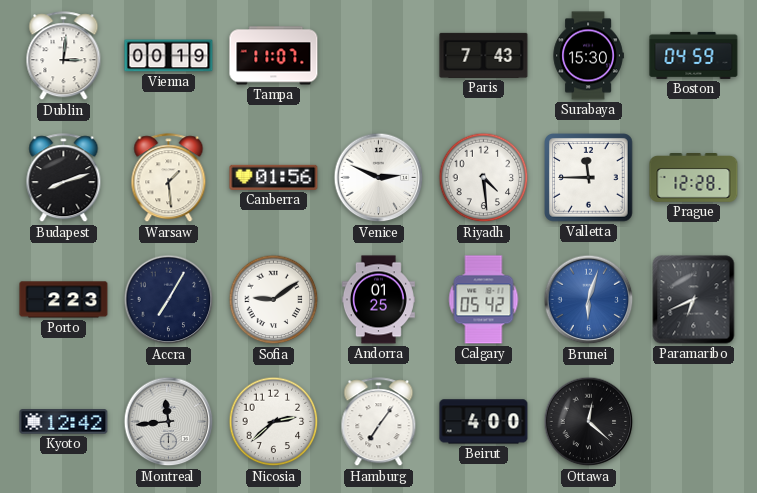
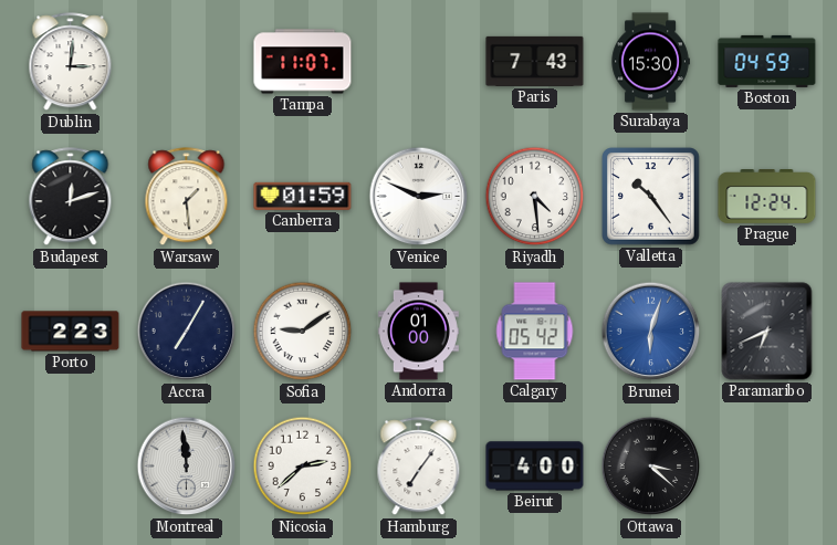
Vienna: 00:19 -> none (169, 56)
Budapest: 8:12 -> 12:12 (71, 197)
Canberra: 01:56 -> 01:59 (303, 196)
Valletta: 11:45 -> 10:24 (651, 197)
Prague: 12:28 -> 12:24 (767, 197)
Andorra: 01:25 -> 01:00 (418, 332)
Kyoto: 12:42 -> none (64, 422)
Montreal: 11:44 -> 11:59 (187, 467)
Ottawa: 12:22 -> 3:22 (651, 467)
